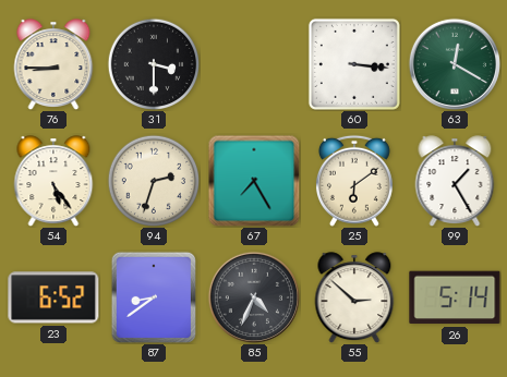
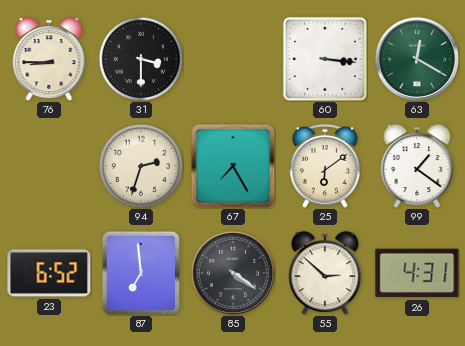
54: 5:24 -> none (53, 181)
99: 1:25 -> 1:21 (417, 166)
87: 8:39 -> 6:59 (140, 272)
85: 4:34 -> 4:21 (233, 273)
26: 5:14 -> 4:31 (417, 273)
